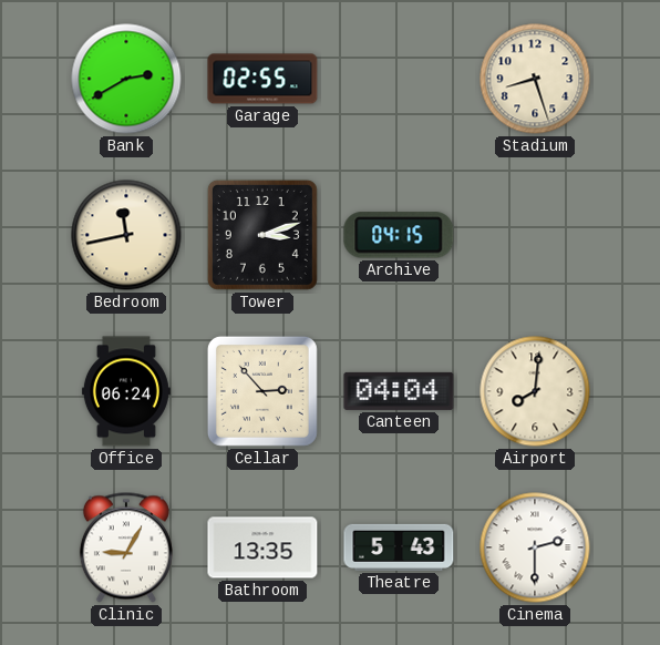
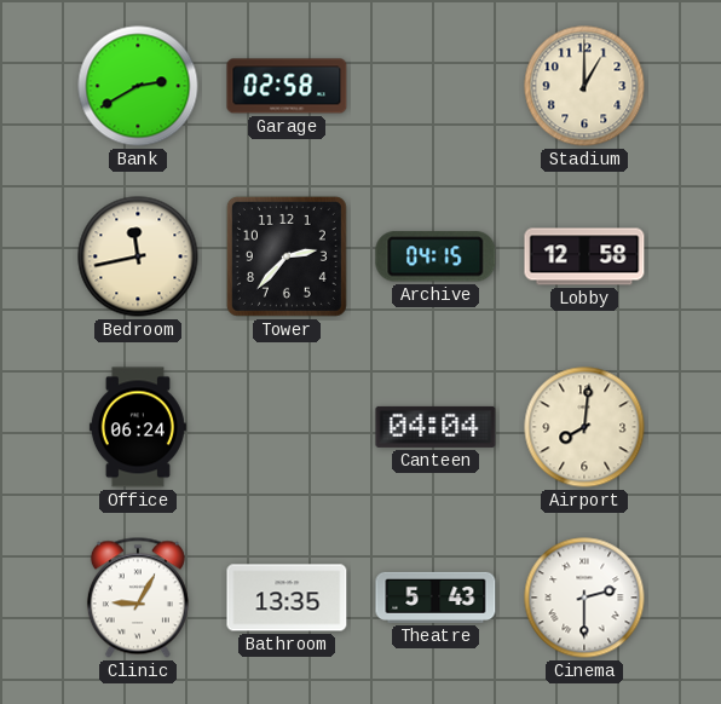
Garage: 02:55 -> 02:58 (287, 86)
Stadium: 8:27 -> 1:00 (584, 86)
Tower: 3:12 -> 2:37 (287, 256)
Lobby: none -> 12:58 (584, 256)
Cellar: 2:53 -> none (262, 391)
